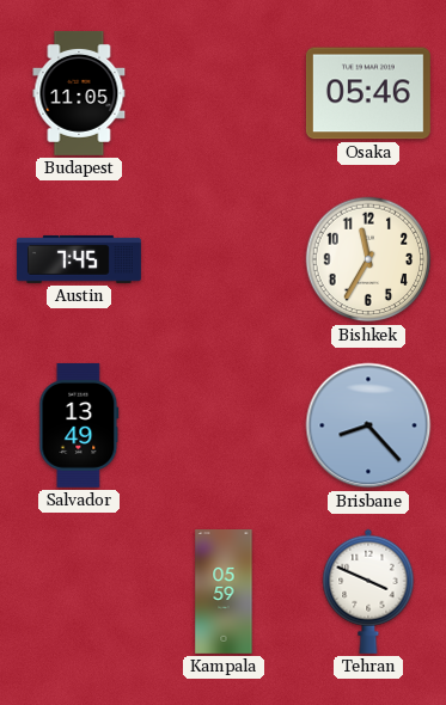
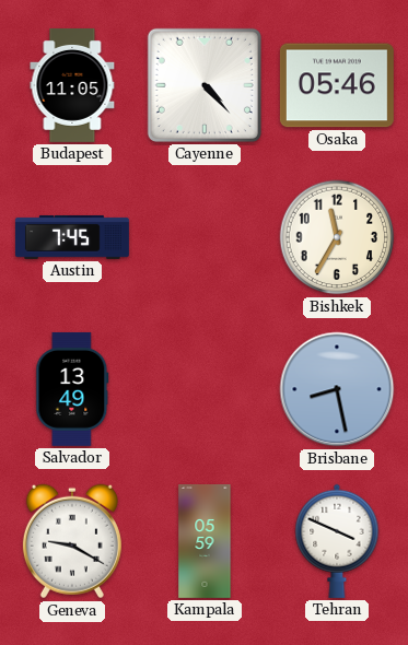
Cayenne: none -> 4:23 (205, 85)
Brisbane: 8:23 -> 8:28 (337, 389)
Geneva: none -> 9:20 (72, 541)
